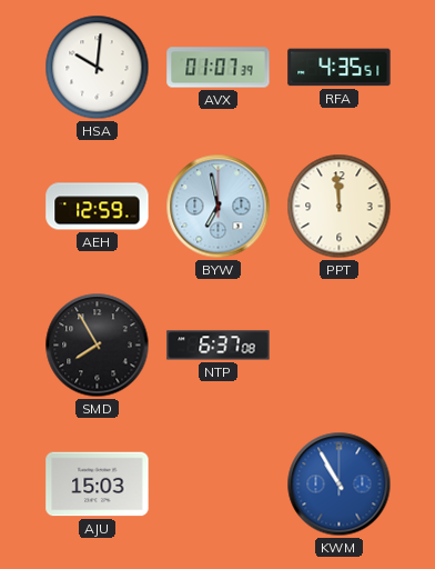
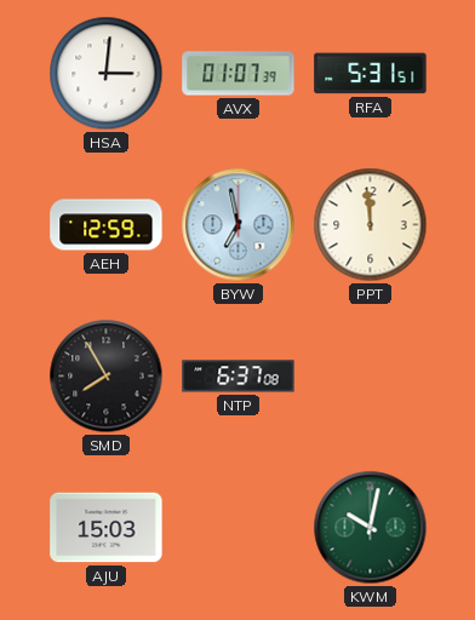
HSA: 10:01 -> 3:01 (107, 74)
RFA: 4:35 -> 5:31 (371, 74)
KWM: 10:55 -> 10:02 (371, 528)
KWM dial: blue -> green (371, 528)
